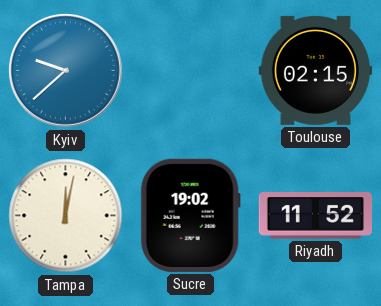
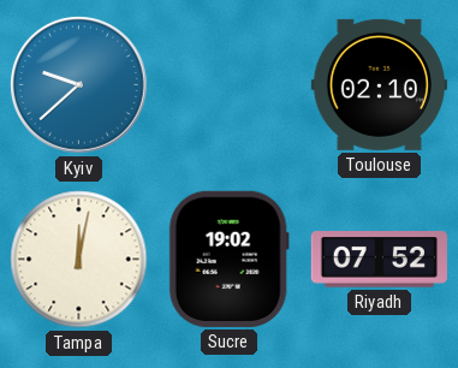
Toulouse: 02:15 -> 02:10 (379, 84)
Riyadh: 11:52 -> 07:52 (379, 260)
